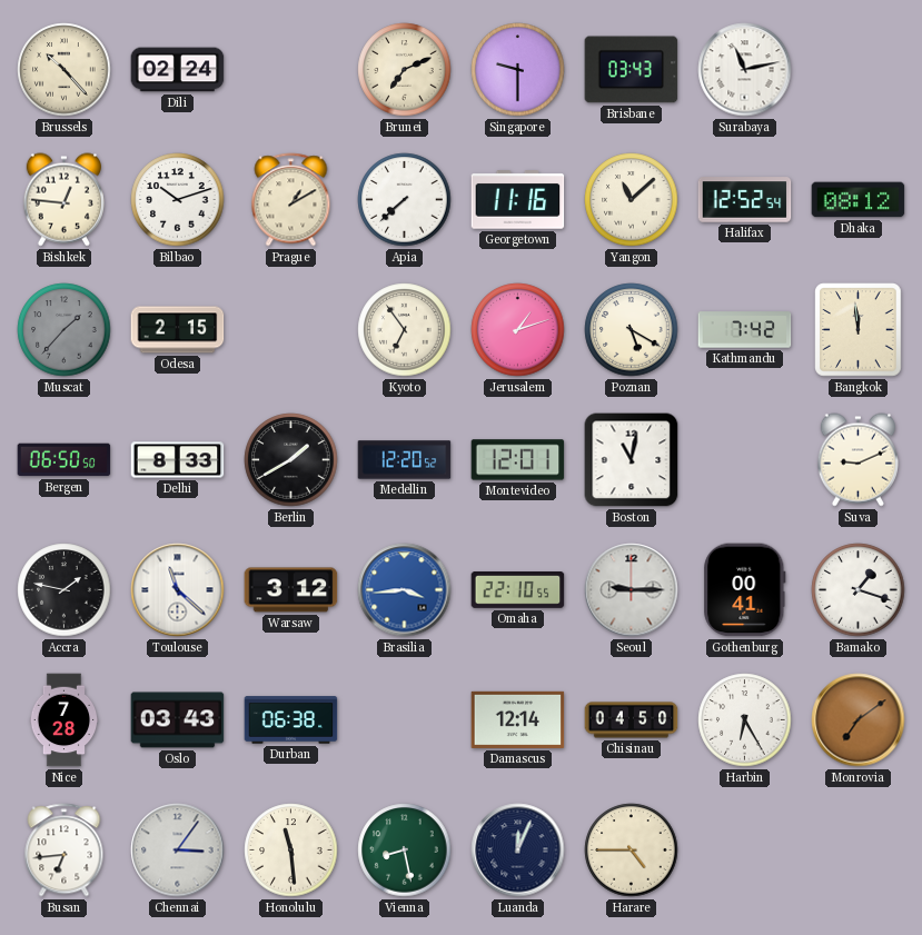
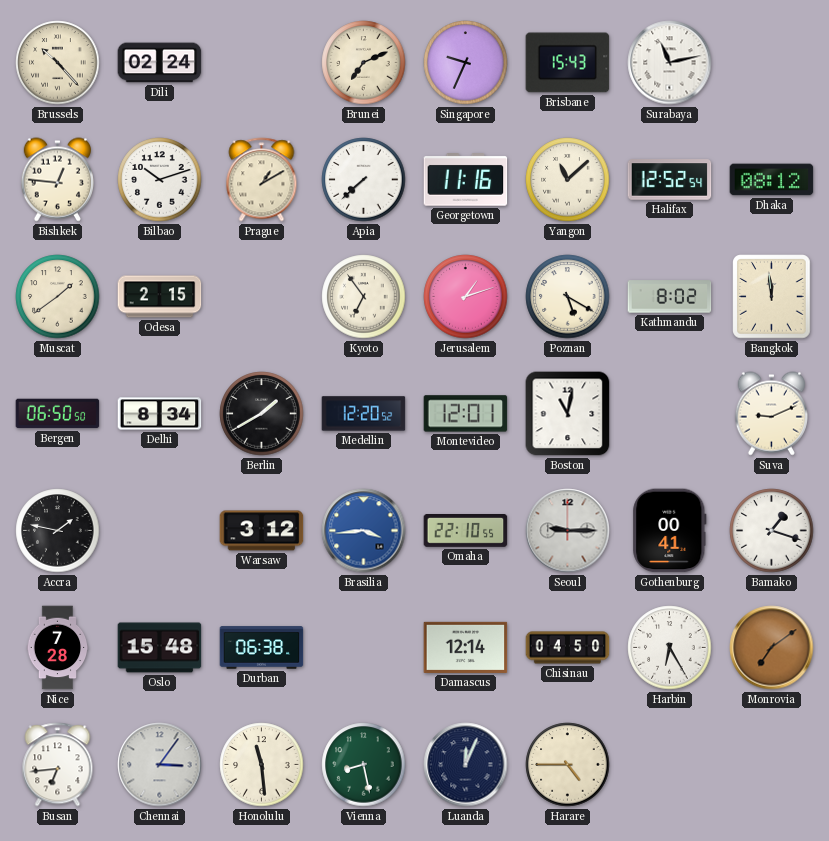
Singapore: 9:30 -> 9:34 (466, 63)
Brisbane: 03:43 -> 15:43 (568, 63)
Muscat: 1:37 -> 1:39 (58, 297)
Muscat dial: grey -> cream (58, 297)
Kathmandu: 7:42 -> 8:02 (670, 297)
Delhi: 8:33 -> 8:34 (160, 414)
Toulouse: 11:22 -> none (178, 590)
Oslo: 03:43 -> 15:48 (160, 648)
